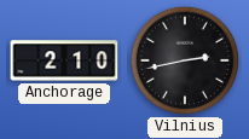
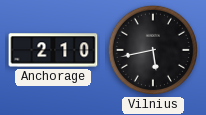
Vilnius: 2:43 -> 5:43 (153, 50)
